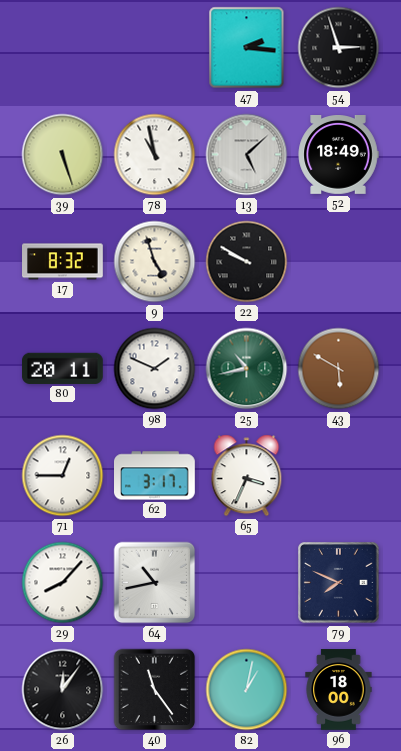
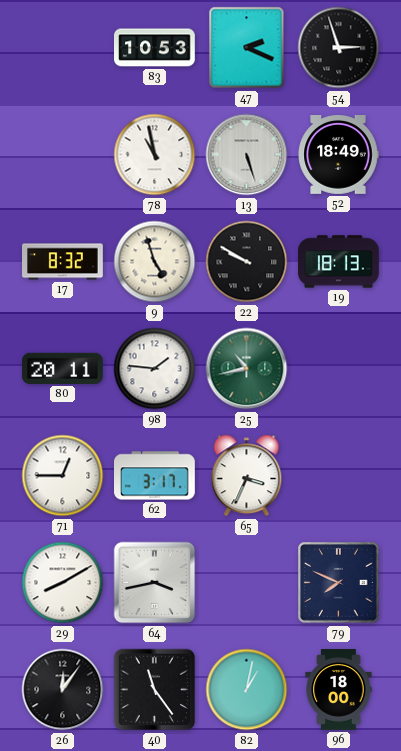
83: none -> 10:53 (155, 48)
47: 2:16 -> 2:19 (247, 48)
39: 5:27 -> none (63, 155)
13: 5:08 -> 5:27 (247, 155)
19: none -> 18:13 (339, 262)
98: 1:49 -> 1:46 (155, 369)
43: 5:50 -> none (339, 369)
29: 8:07 -> 8:10 (63, 583)
64: 10:43 -> 3:43 (155, 583)
